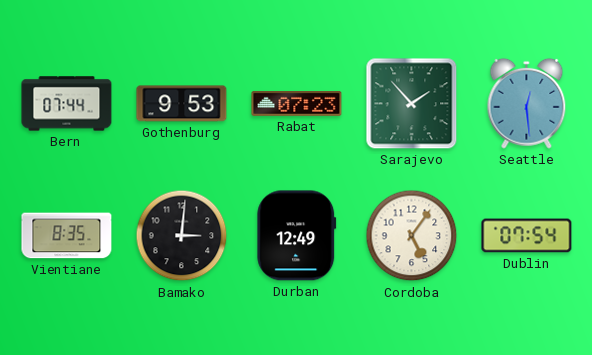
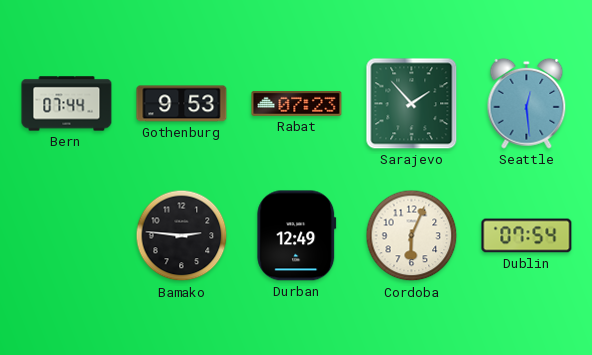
Vientiane: 8:35 -> none (67, 236)
Bamako: 3:01 -> 2:46 (182, 236)
Cordoba: 5:06 -> 6:04 (412, 236)
